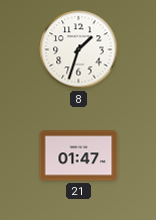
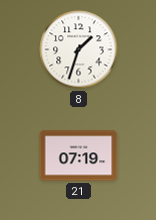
21: 01:47 -> 07:19 (79, 156)
